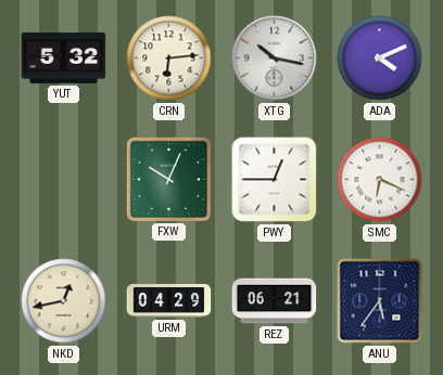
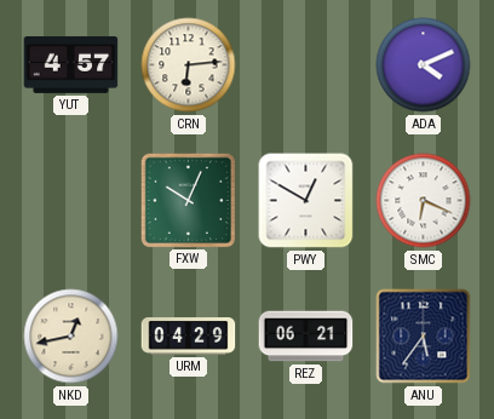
YUT: 5:32 -> 4:57 (71, 64)
XTG: 10:17 -> none (275, 59)
PWY: 12:45 -> 12:50 (306, 201)
